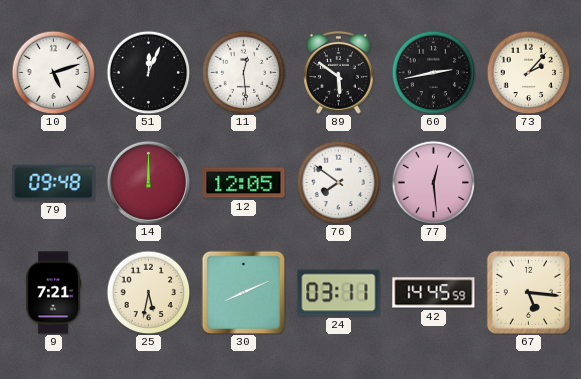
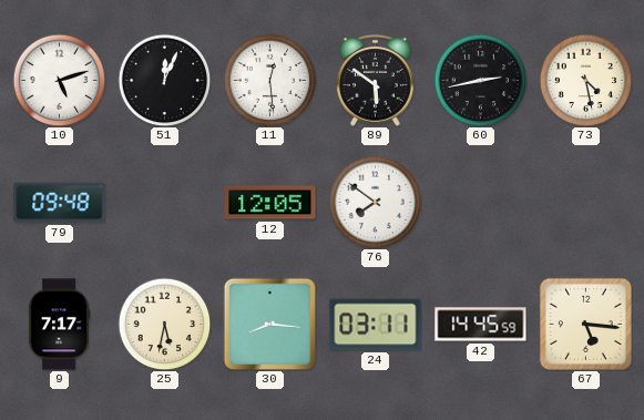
73: 2:07 -> 4:28 (585, 80)
14: 12:00 -> none (148, 182)
77: 12:29 -> none (433, 182)
9: 7:21 -> 7:17 (59, 325)
30: 8:11 -> 8:16 (269, 324)
